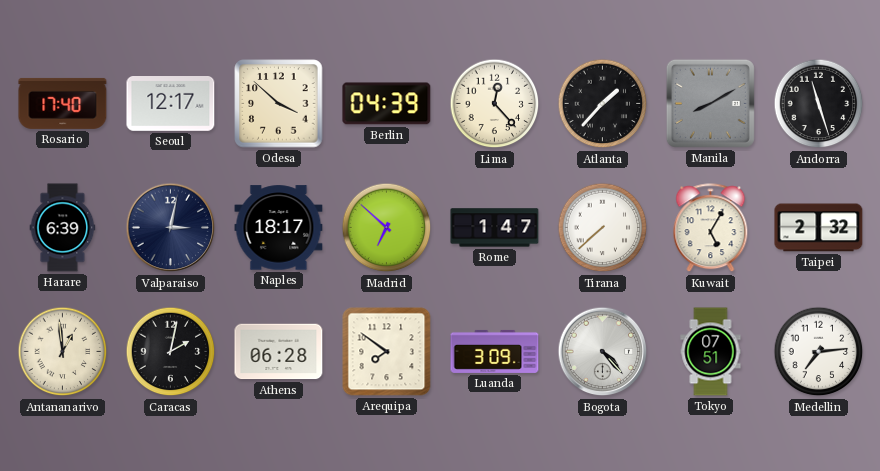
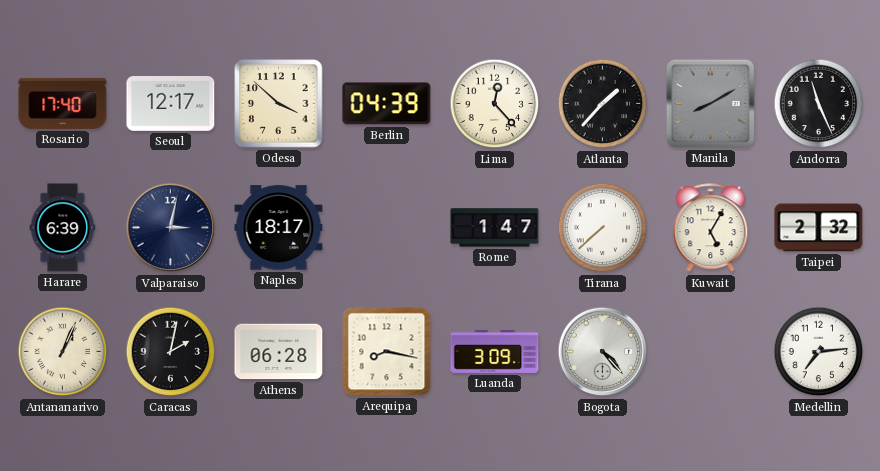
Andorra: 11:27 -> 11:26 (819, 104)
Madrid: 6:52 -> none (387, 228)
Antananarivo: 12:59 -> 1:04 (63, 352)
Arequipa: 7:51 -> 8:17 (387, 352)
Tokyo: 07:51 -> none (711, 352)
